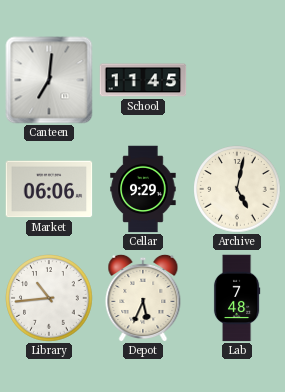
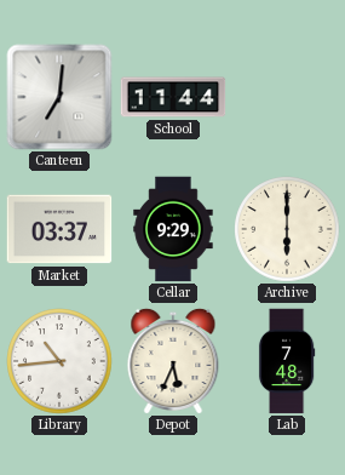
School: 11:45 -> 11:44 (173, 97)
Market: 06:06 -> 03:37 (59, 229)
Archive: 5:02 -> 6:00 (287, 229)
